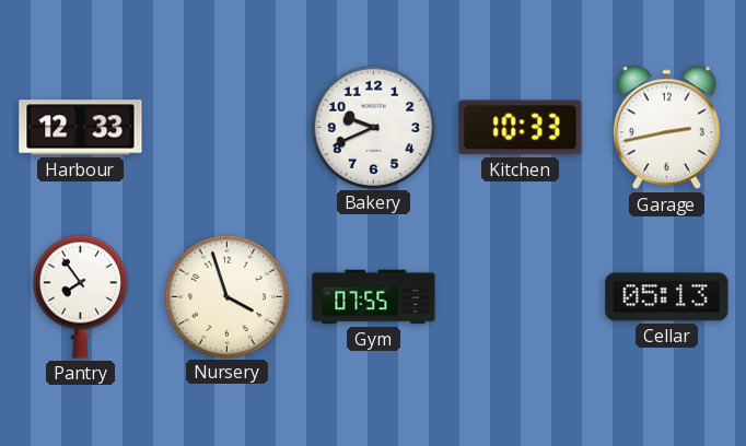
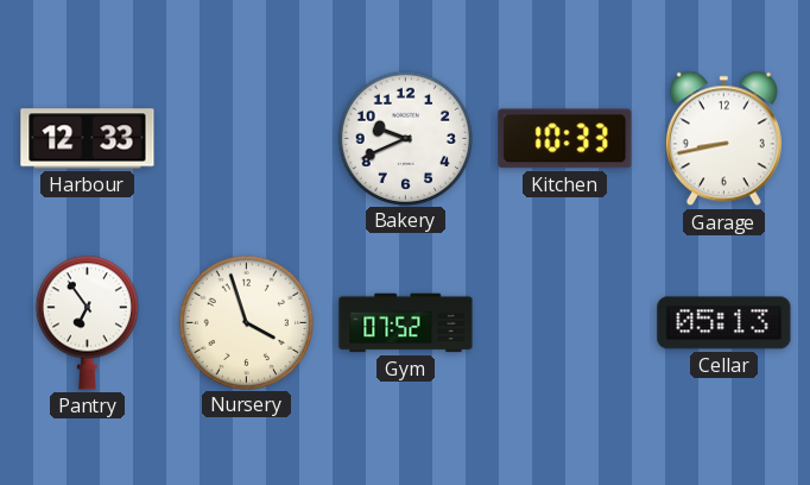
Garage: 2:43 -> 8:43 (723, 139)
Pantry: 7:54 -> 6:54 (87, 322)
Gym: 07:55 -> 07:52 (406, 323)
